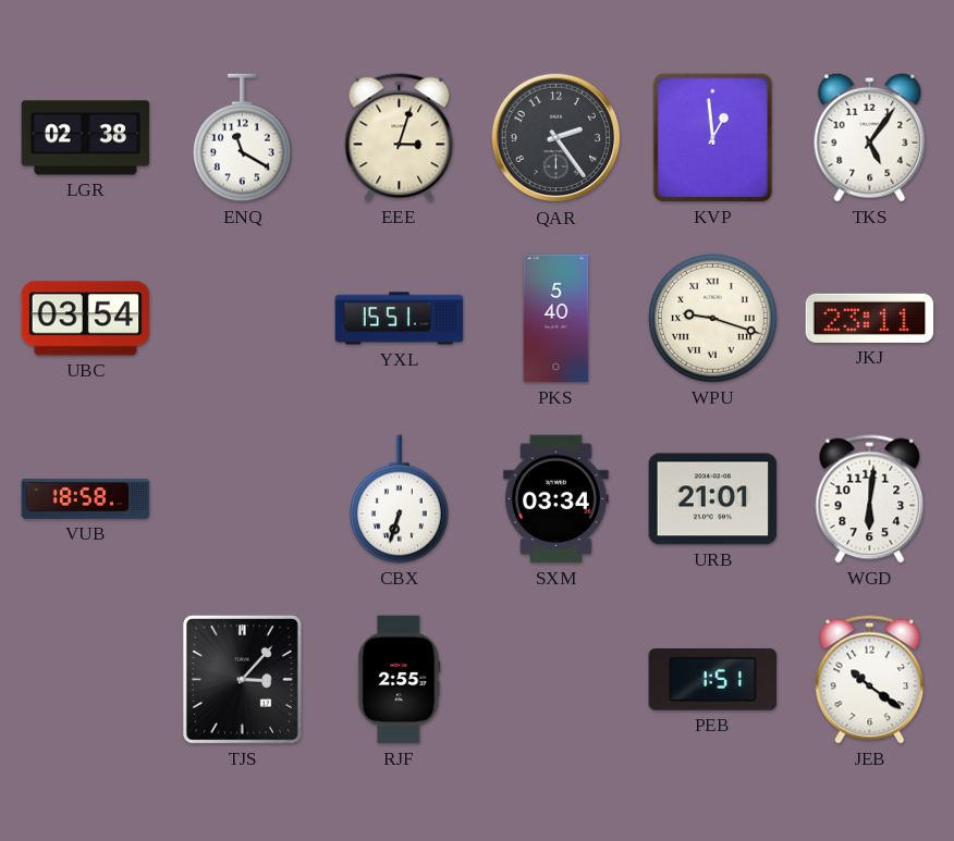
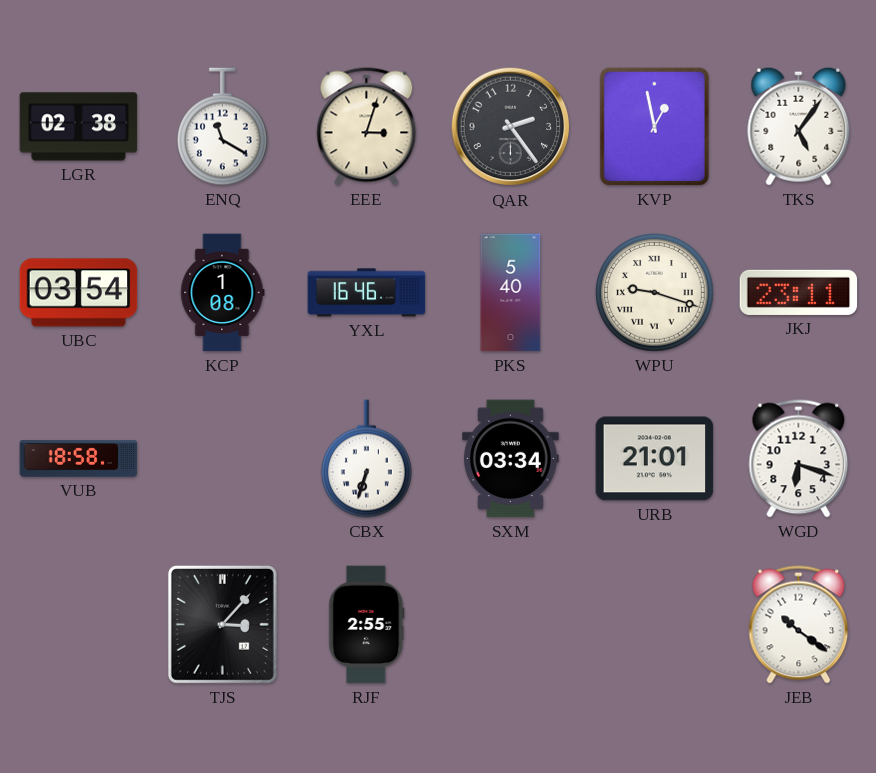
KVP: 12:59 -> 12:58 (654, 126)
KCP: none -> 1:08 (223, 293)
YXL: 15:51 -> 16:46 (367, 293)
WGD: 6:01 -> 6:18 (799, 459)
PEB: 1:51 -> none (713, 680)
